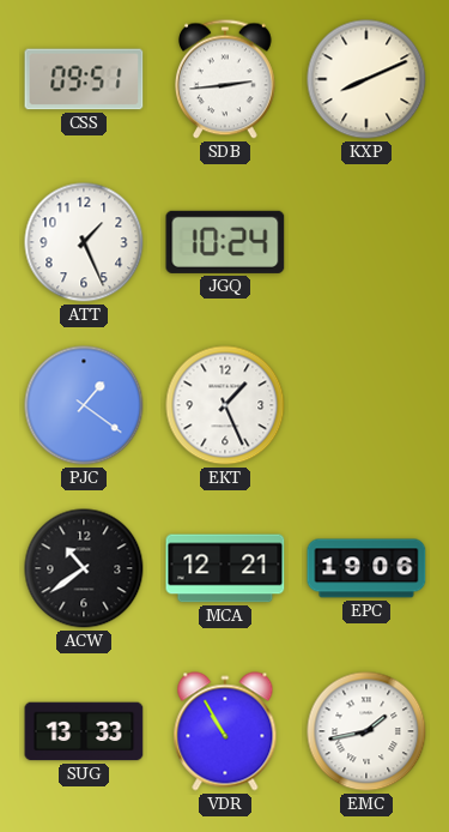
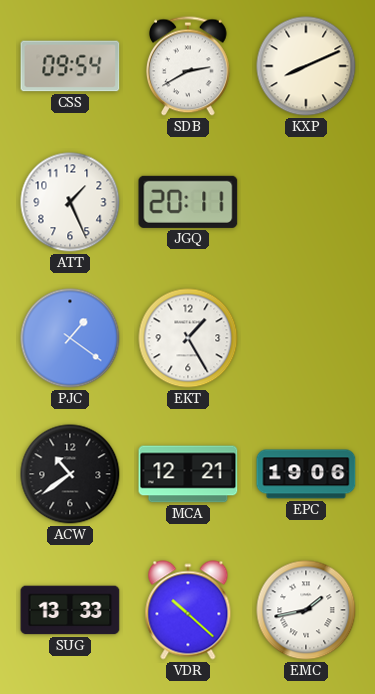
CSS: 09:51 -> 09:54 (70, 66)
SDB: 2:44 -> 2:40 (189, 66)
JGQ: 10:24 -> 20:11 (188, 202)
EKT: 1:26 -> 1:25 (188, 338)
VDR: 10:55 -> 10:22 (188, 610)
